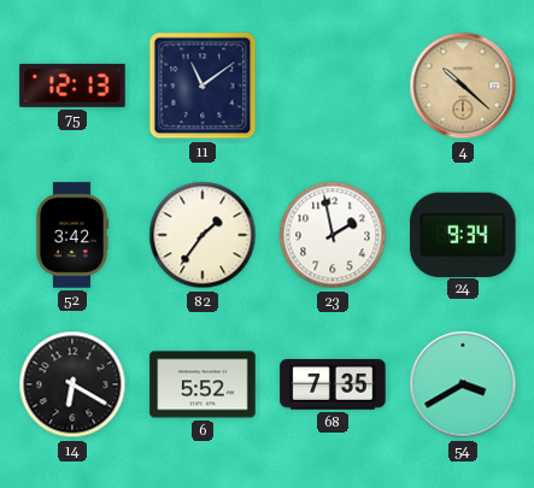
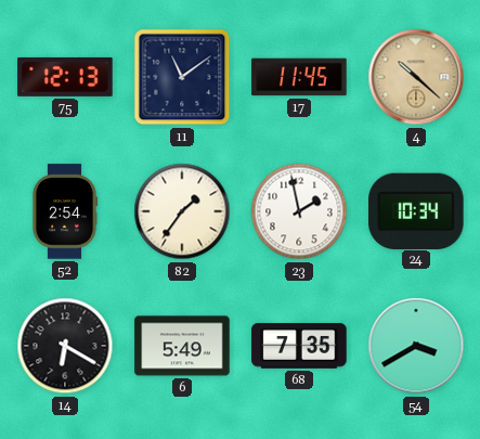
17: none -> 11:45 (299, 77)
52: 3:42 -> 2:54 (65, 211)
24: 9:34 -> 10:34 (416, 210)
6: 5:52 -> 5:49 (182, 346)
